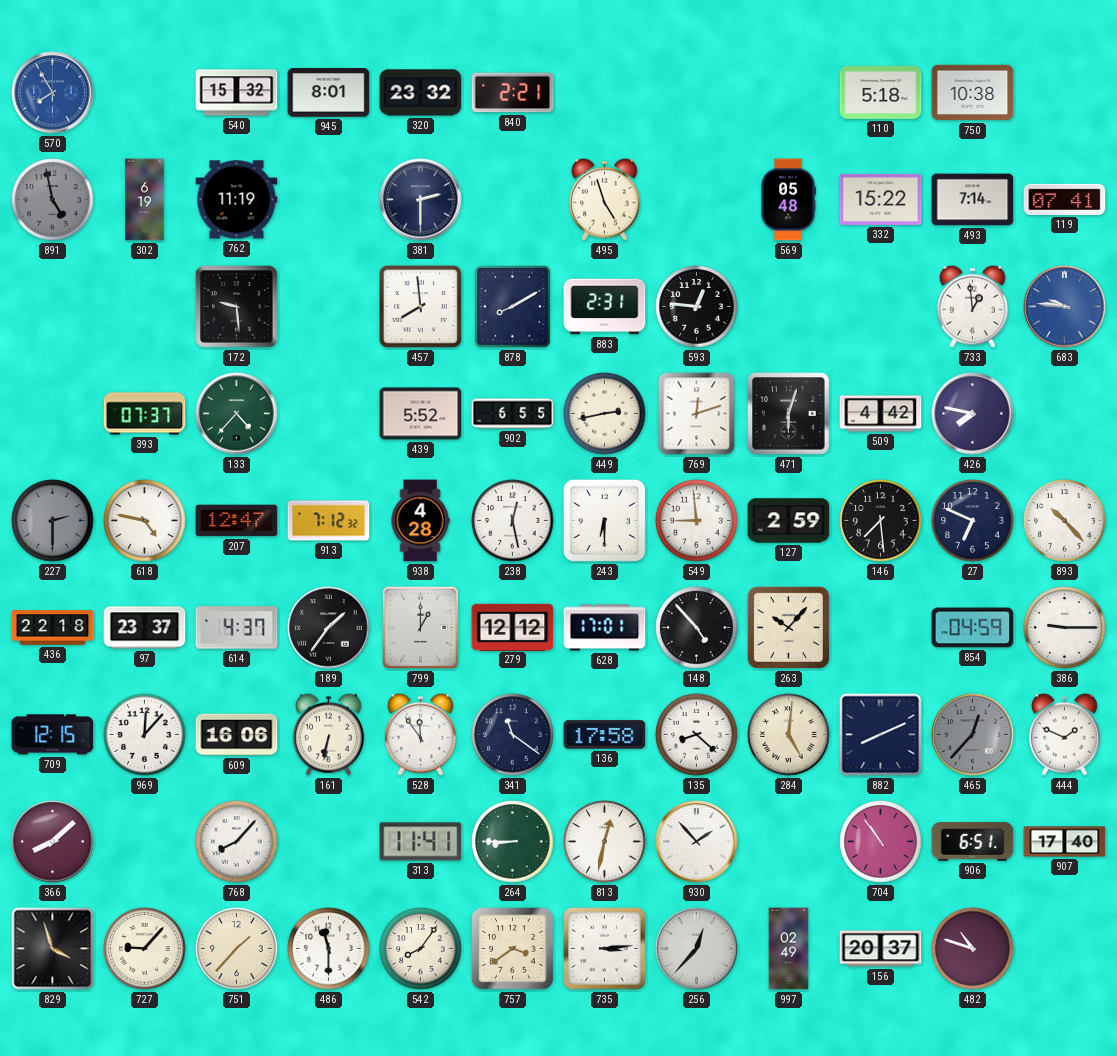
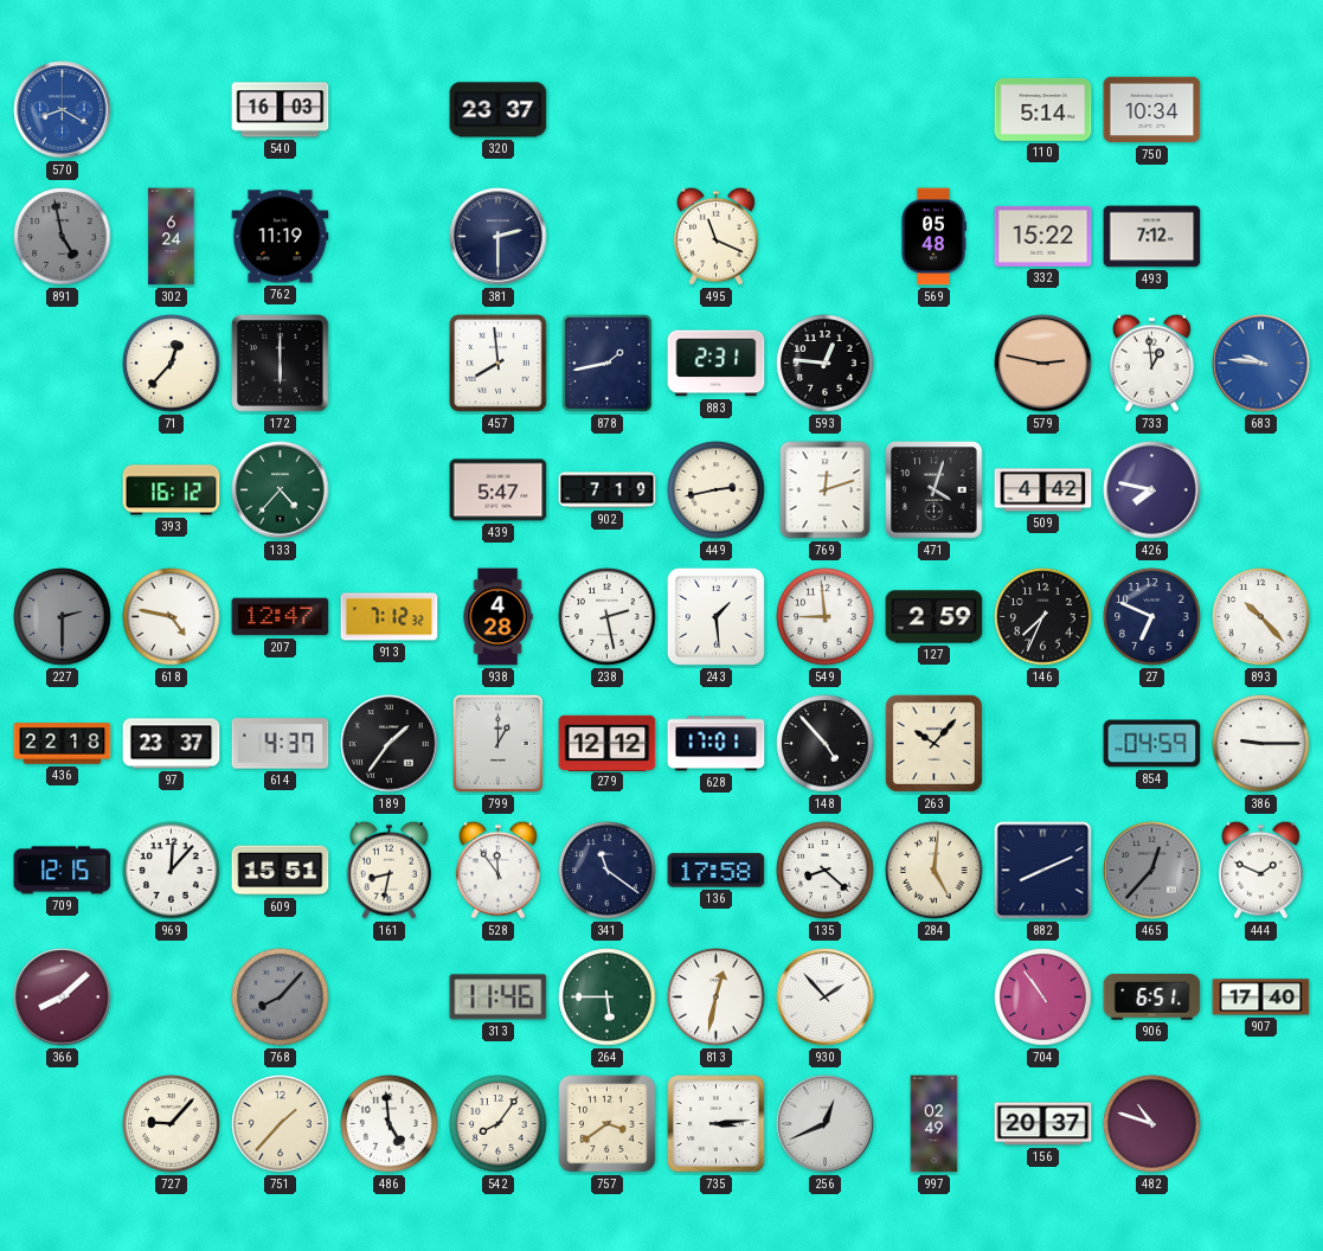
570: 7:55 -> 8:20 (63, 110)
540: 15:32 -> 16:03 (281, 110)
945: 8:01 -> none (329, 93)
320: 23:32 -> 23:37 (499, 110)
840: 2:21 -> none (513, 93)
110: 5:18 -> 5:14 (1043, 110)
750: 10:38 -> 10:34 (1152, 110)
302: 6:19 -> 6:24 (172, 237)
495: 4:57 -> 11:19 (715, 236)
493: 7:14 -> 7:12 (1152, 237)
119: 07:41 -> none (1065, 199)
71: none -> 12:37 (172, 364)
172: 9:29 -> 6:00 (281, 364)
878: 8:10 -> 1:43 (606, 363)
579: none -> 2:47 (1043, 364)
393: 07:37 -> 16:12 (172, 490)
439: 5:52 -> 5:47 (499, 490)
902: 6:55 -> 7:19 (608, 490)
471: 6:03 -> 4:03 (935, 490)
238: 12:28 -> 2:28 (608, 617)
243: 6:30 -> 1:29 (715, 616)
146: 7:29 -> 7:34 (1043, 617)
609: 16:06 -> 15:51 (281, 871)
161: 6:32 -> 8:32 (388, 870)
768 dial: white -> grey (281, 997)
313: 11:41 -> 11:46 (499, 997)
264: 8:45 -> 5:45 (608, 997)
829: 3:57 -> none (53, 949)
486: 11:30 -> 4:59 (390, 1124)
256: 12:37 -> 12:41 (826, 1124)
